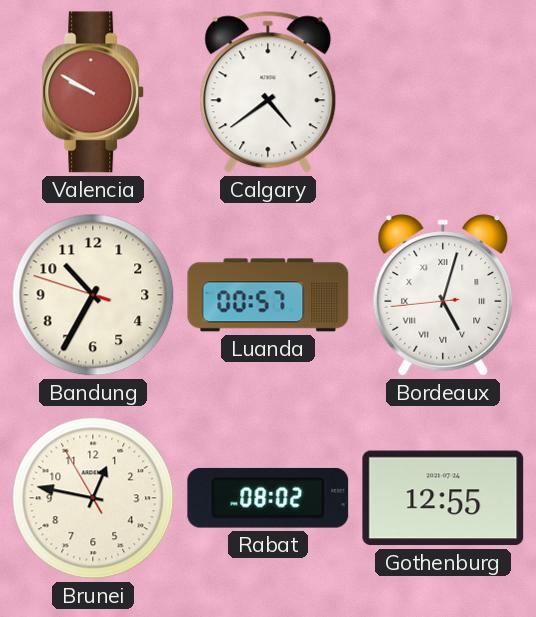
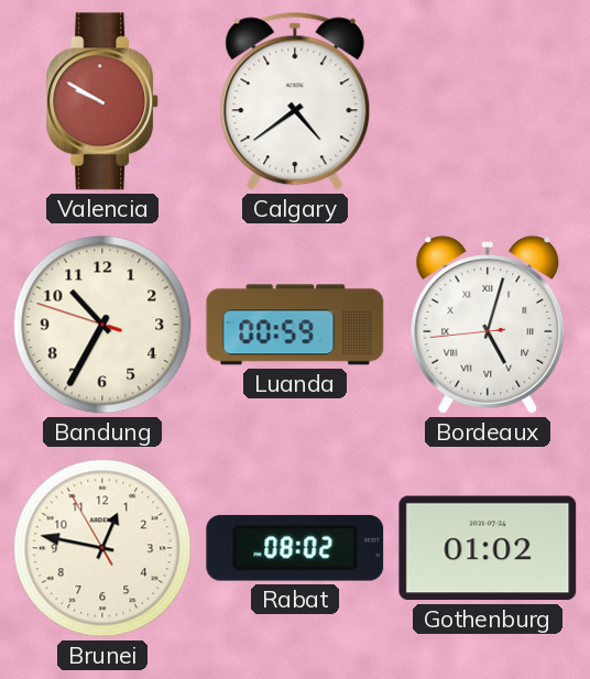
Luanda: 00:57 -> 00:59 (295, 325)
Gothenburg: 12:55 -> 01:02 (488, 548)
